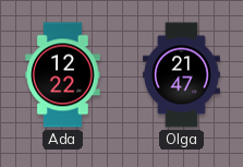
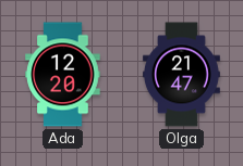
Ada: 12:22 -> 12:20 (63, 75)
